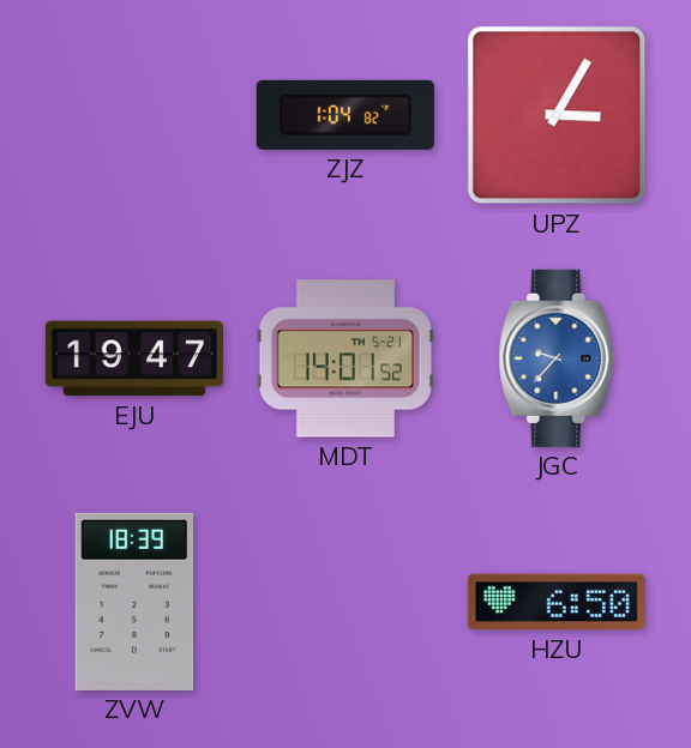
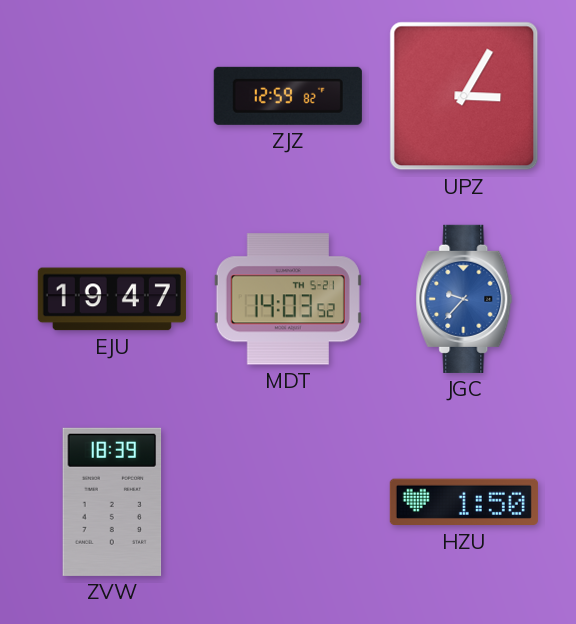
ZJZ: 1:04 -> 12:59 (288, 96)
MDT: 14:01 -> 14:03 (288, 299)
HZU: 6:50 -> 1:50 (464, 502)
